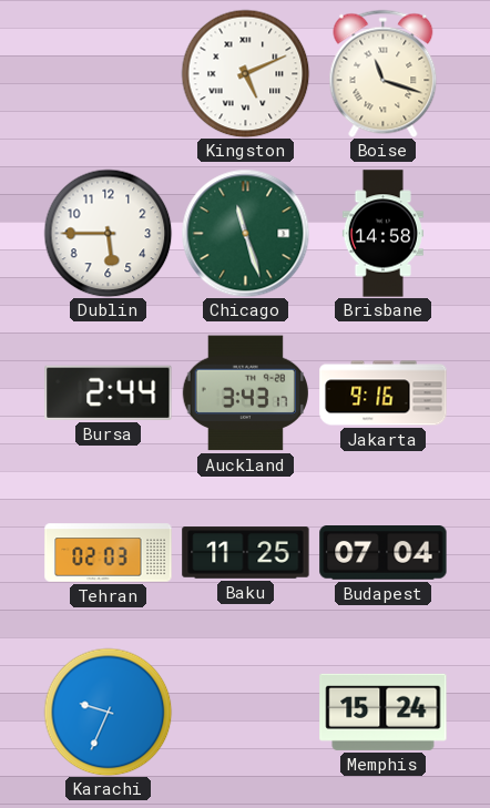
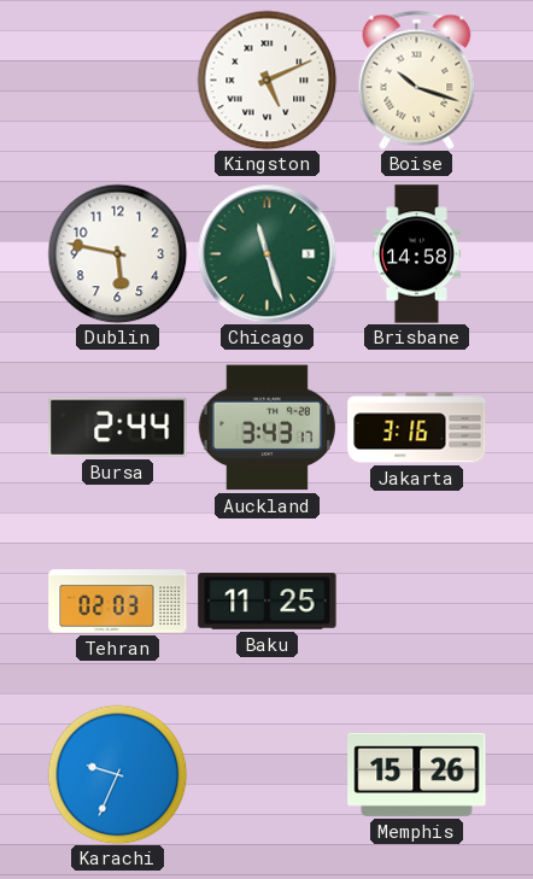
Boise: 11:18 -> 10:18 (417, 80)
Dublin: 5:45 -> 5:47 (117, 253)
Jakarta: 9:16 -> 3:16 (417, 428)
Budapest: 07:04 -> none (384, 553)
Memphis: 15:24 -> 15:26 (417, 774)
